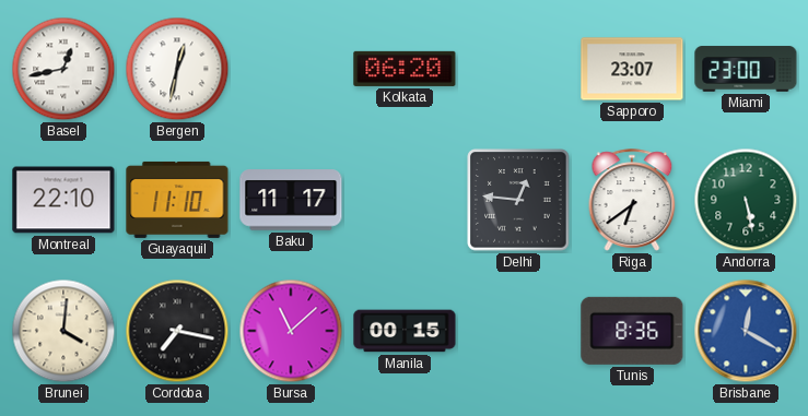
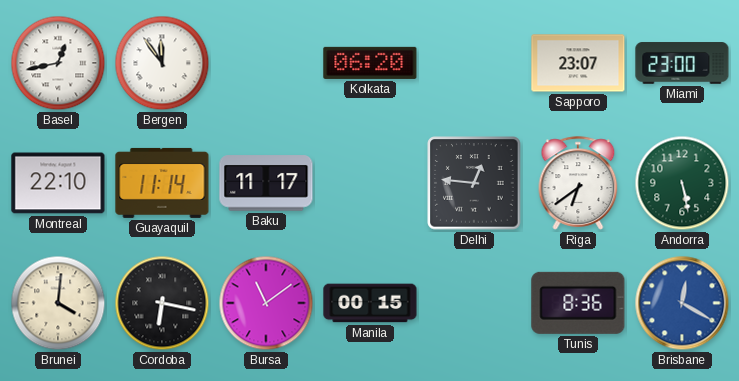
Bergen: 12:32 -> 11:54 (162, 63)
Guayaquil: 11:10 -> 11:14 (162, 183)
Cordoba: 7:17 -> 6:17 (162, 303)
Bursa: 11:08 -> 11:09 (266, 303)
